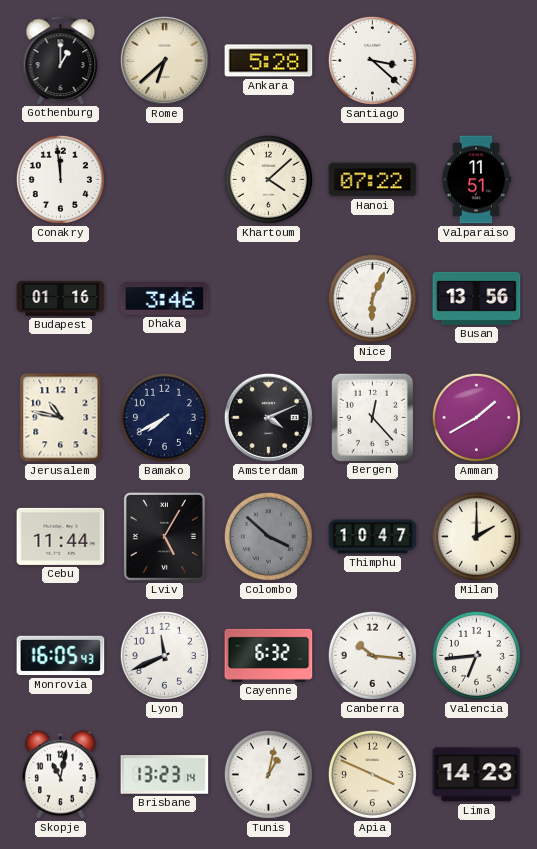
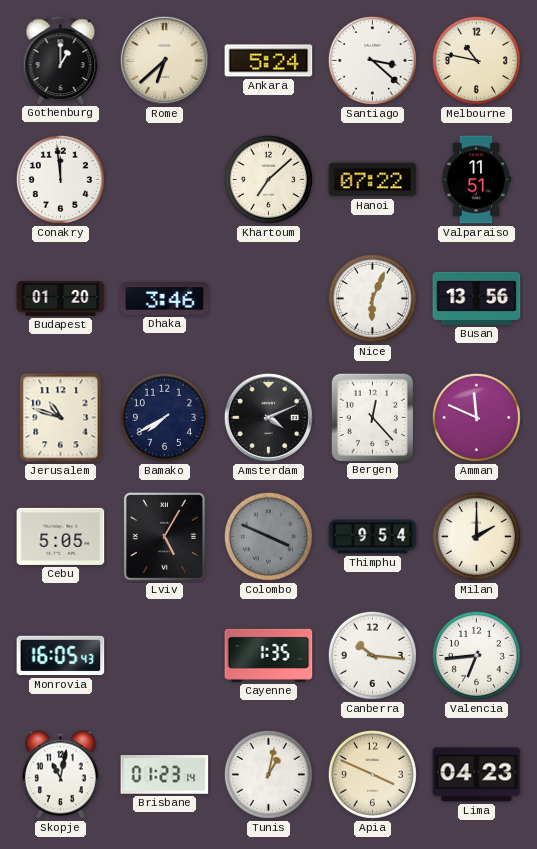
Ankara: 5:28 -> 5:24 (269, 61)
Melbourne: none -> 10:47 (476, 60)
Khartoum: 4:08 -> 7:08 (268, 179)
Budapest: 01:16 -> 01:20 (61, 298)
Jerusalem: 10:47 -> 10:48 (61, 418)
Amman: 1:40 -> 11:49 (476, 417)
Cebu: 11:44 -> 5:05 (61, 536)
Colombo: 3:52 -> 3:49 (268, 536)
Thimphu: 10:47 -> 9:54 (373, 537)
Lyon: 11:41 -> none (164, 655)
Cayenne: 6:32 -> 1:35 (269, 655)
Brisbane: 13:23 -> 01:23 (165, 775)
Lima: 14:23 -> 04:23 (477, 775)
